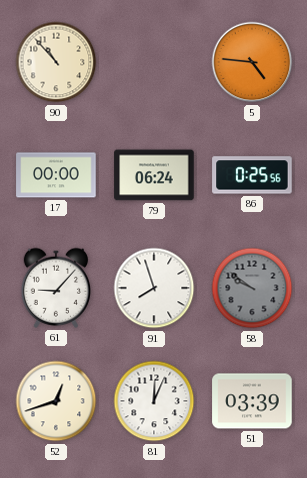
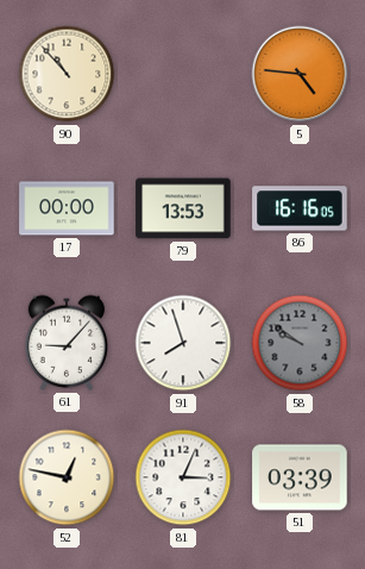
79: 06:24 -> 13:53 (183, 208)
86: 0:25 -> 16:16 (300, 208)
52: 12:42 -> 12:47 (67, 477)
81: 12:04 -> 3:04 (183, 477)
